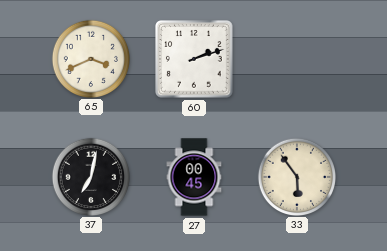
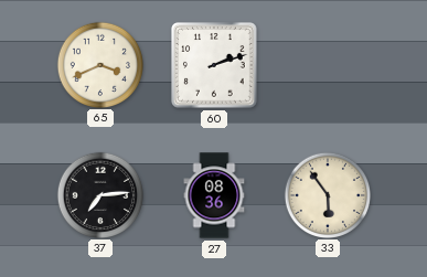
37: 7:02 -> 7:14 (99, 194)
27: 00:45 -> 08:36 (214, 195)
